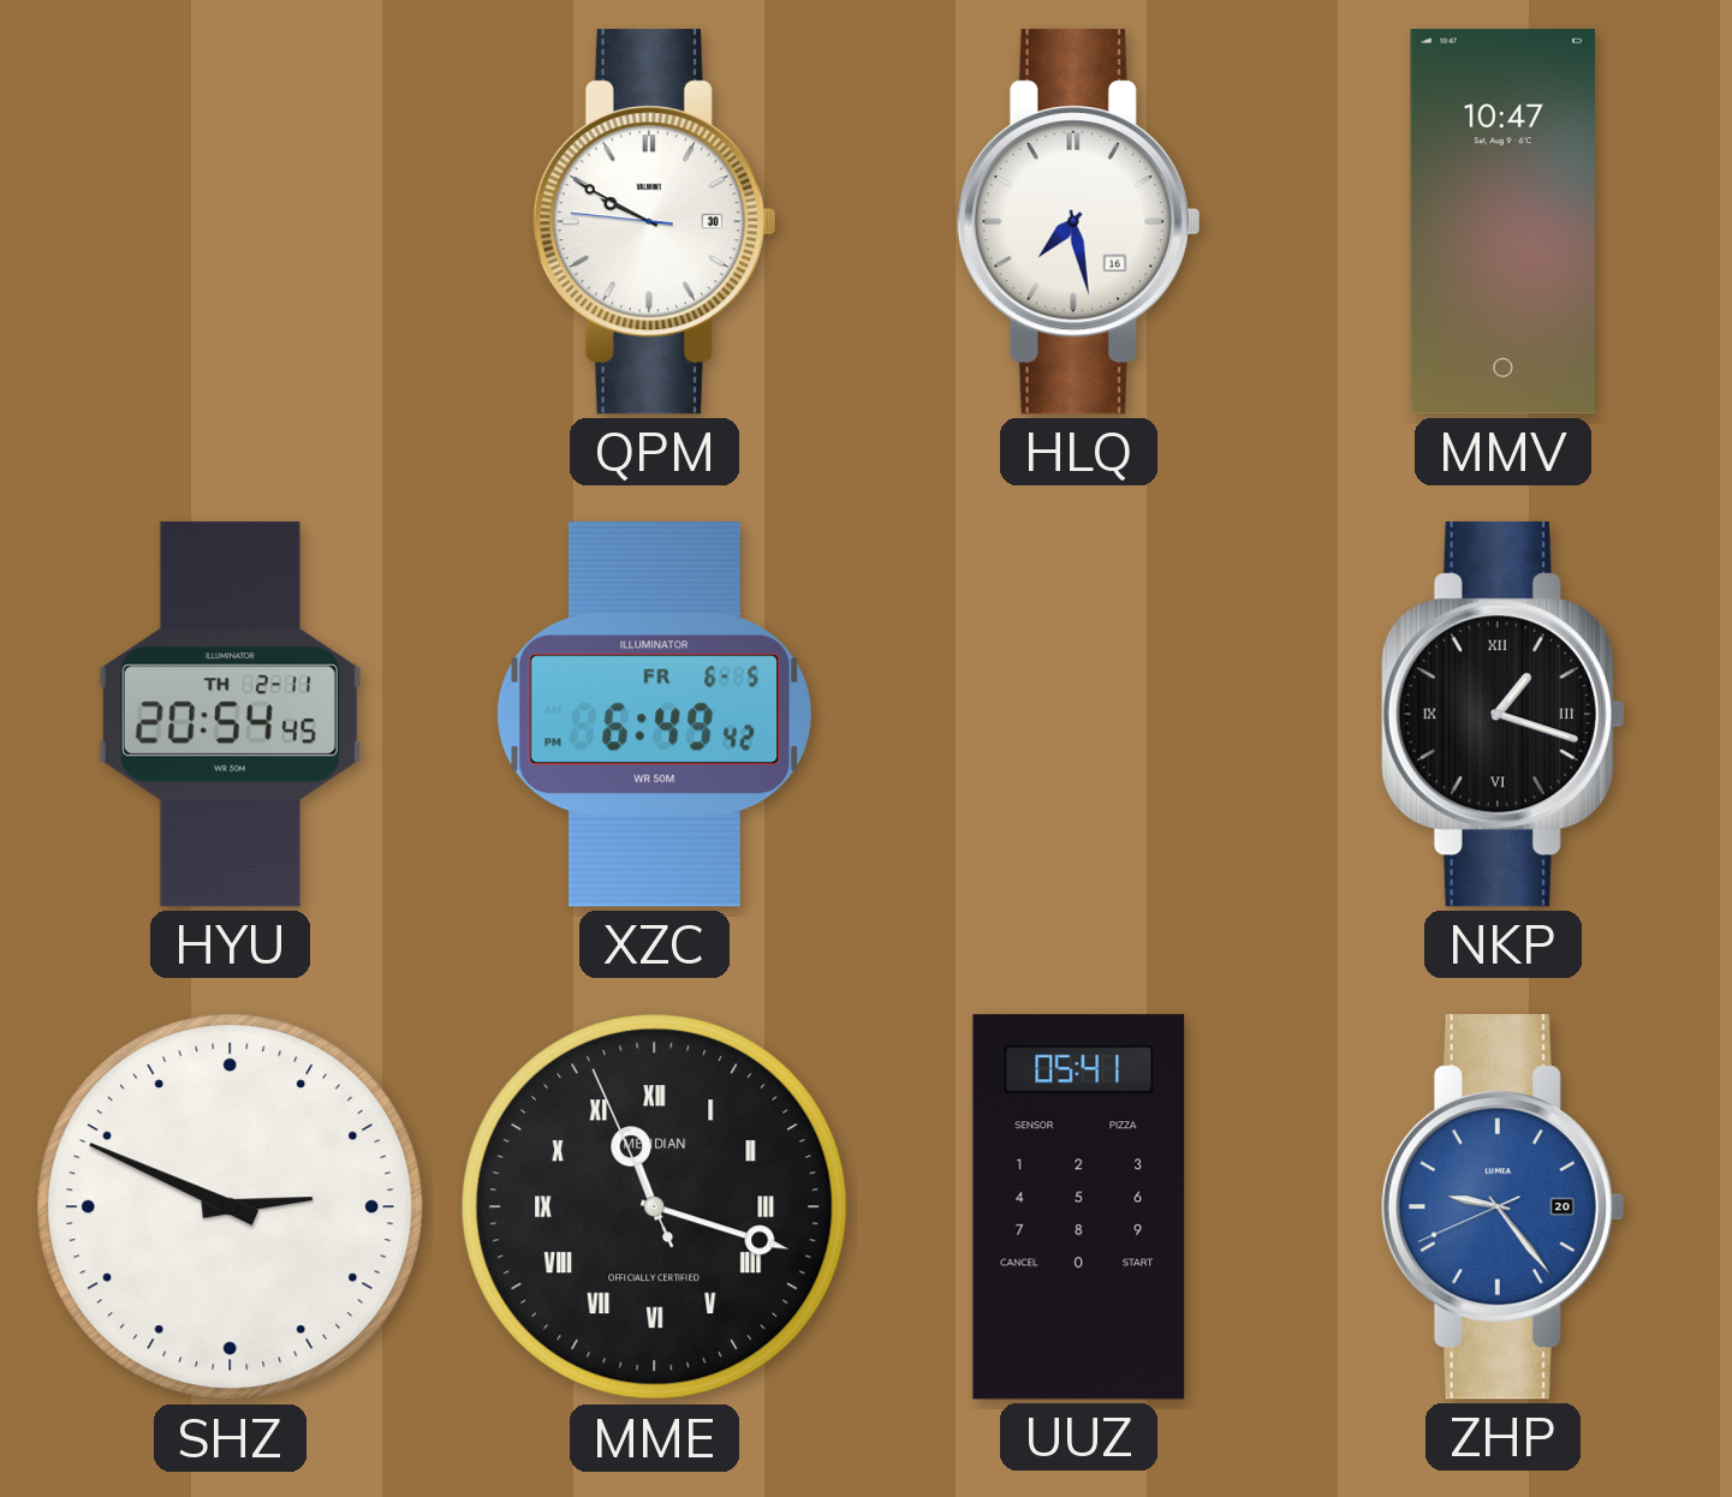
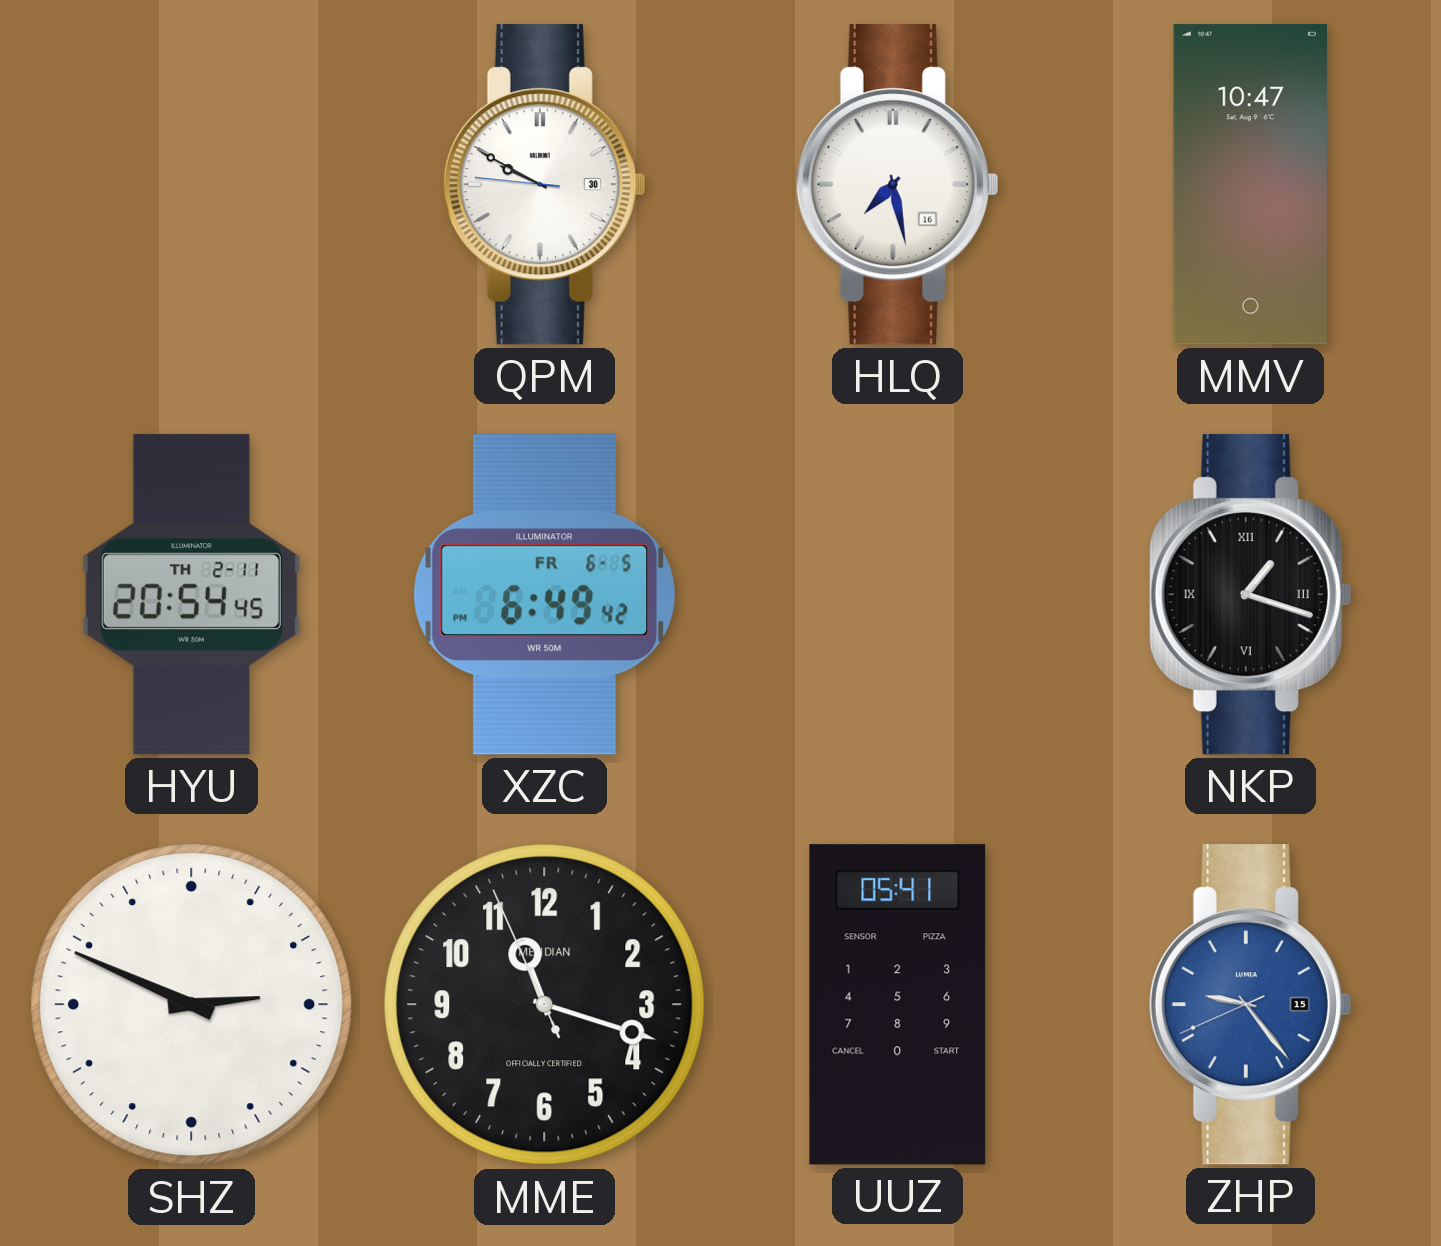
MME numerals: Roman -> Arabic (545, 1005)
ZHP date: 20 -> 15 (1250, 1005)
